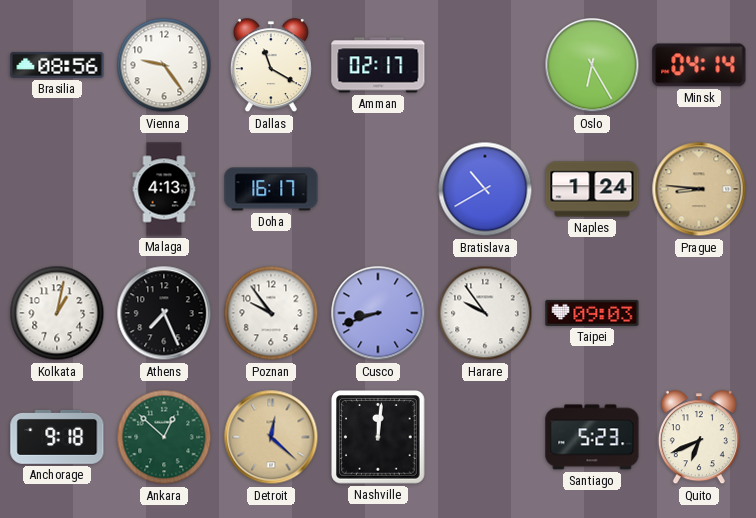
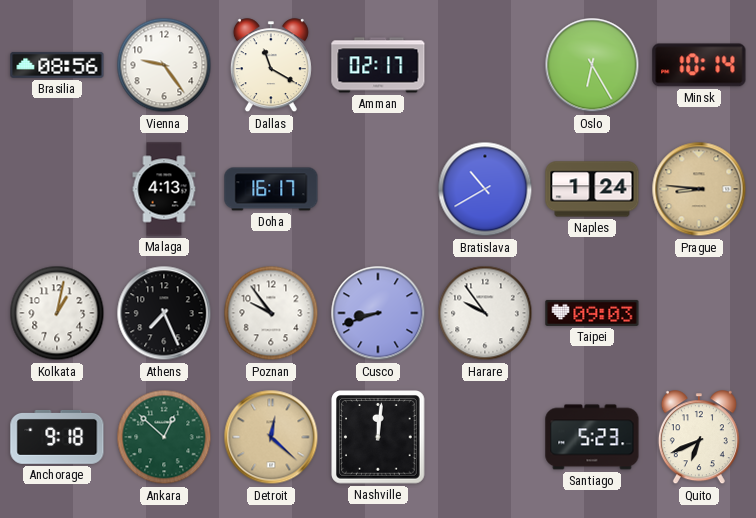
Minsk: 04:14 -> 10:14 (699, 65)
